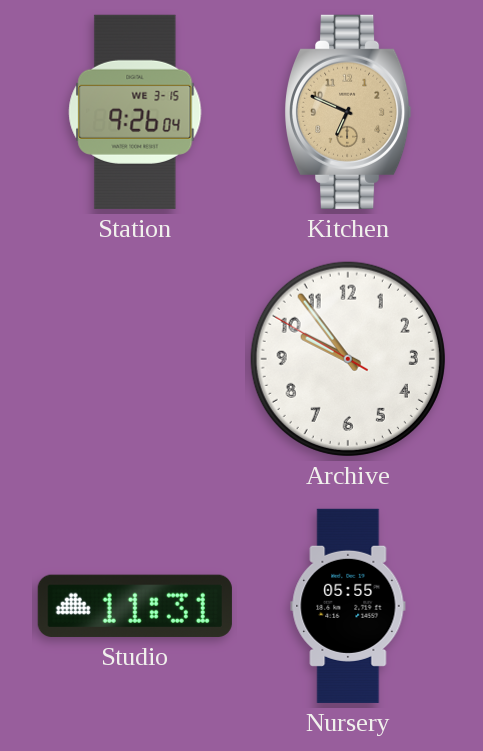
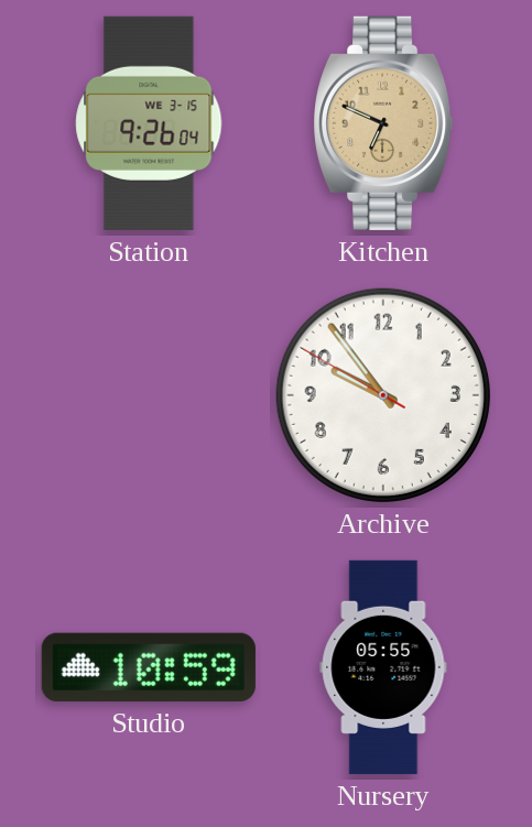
Studio: 11:31 -> 10:59 (149, 667)
